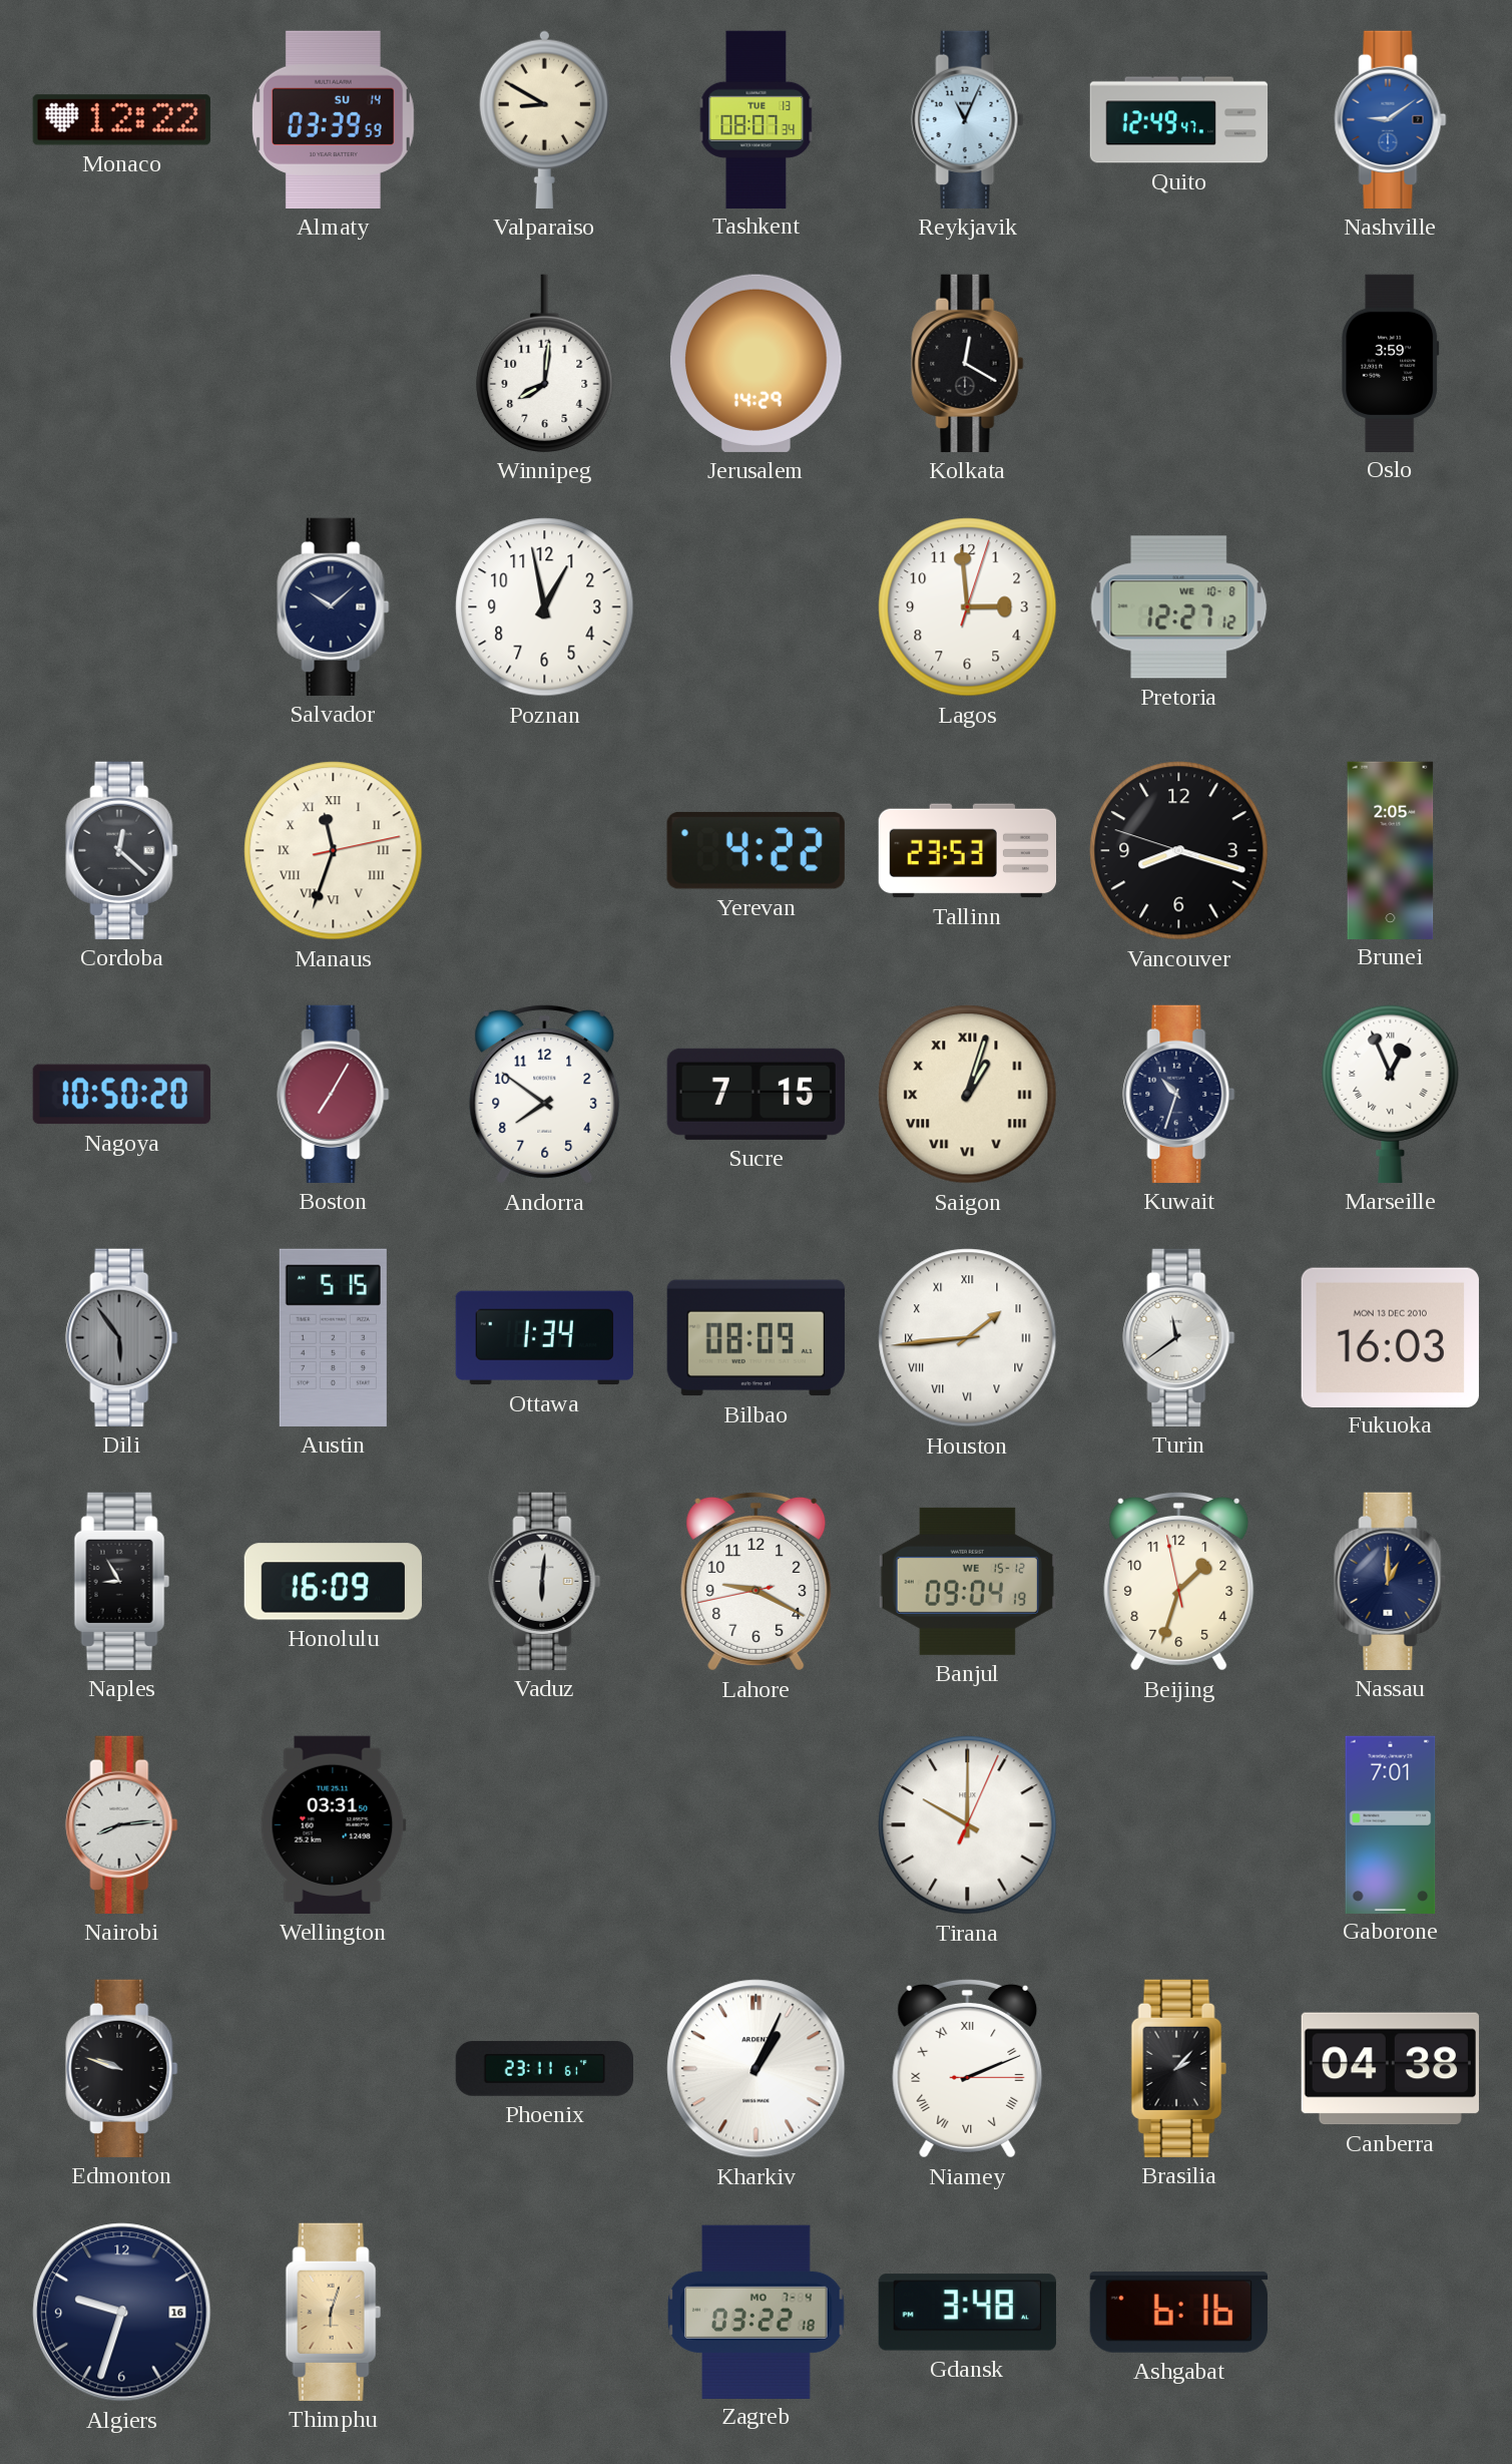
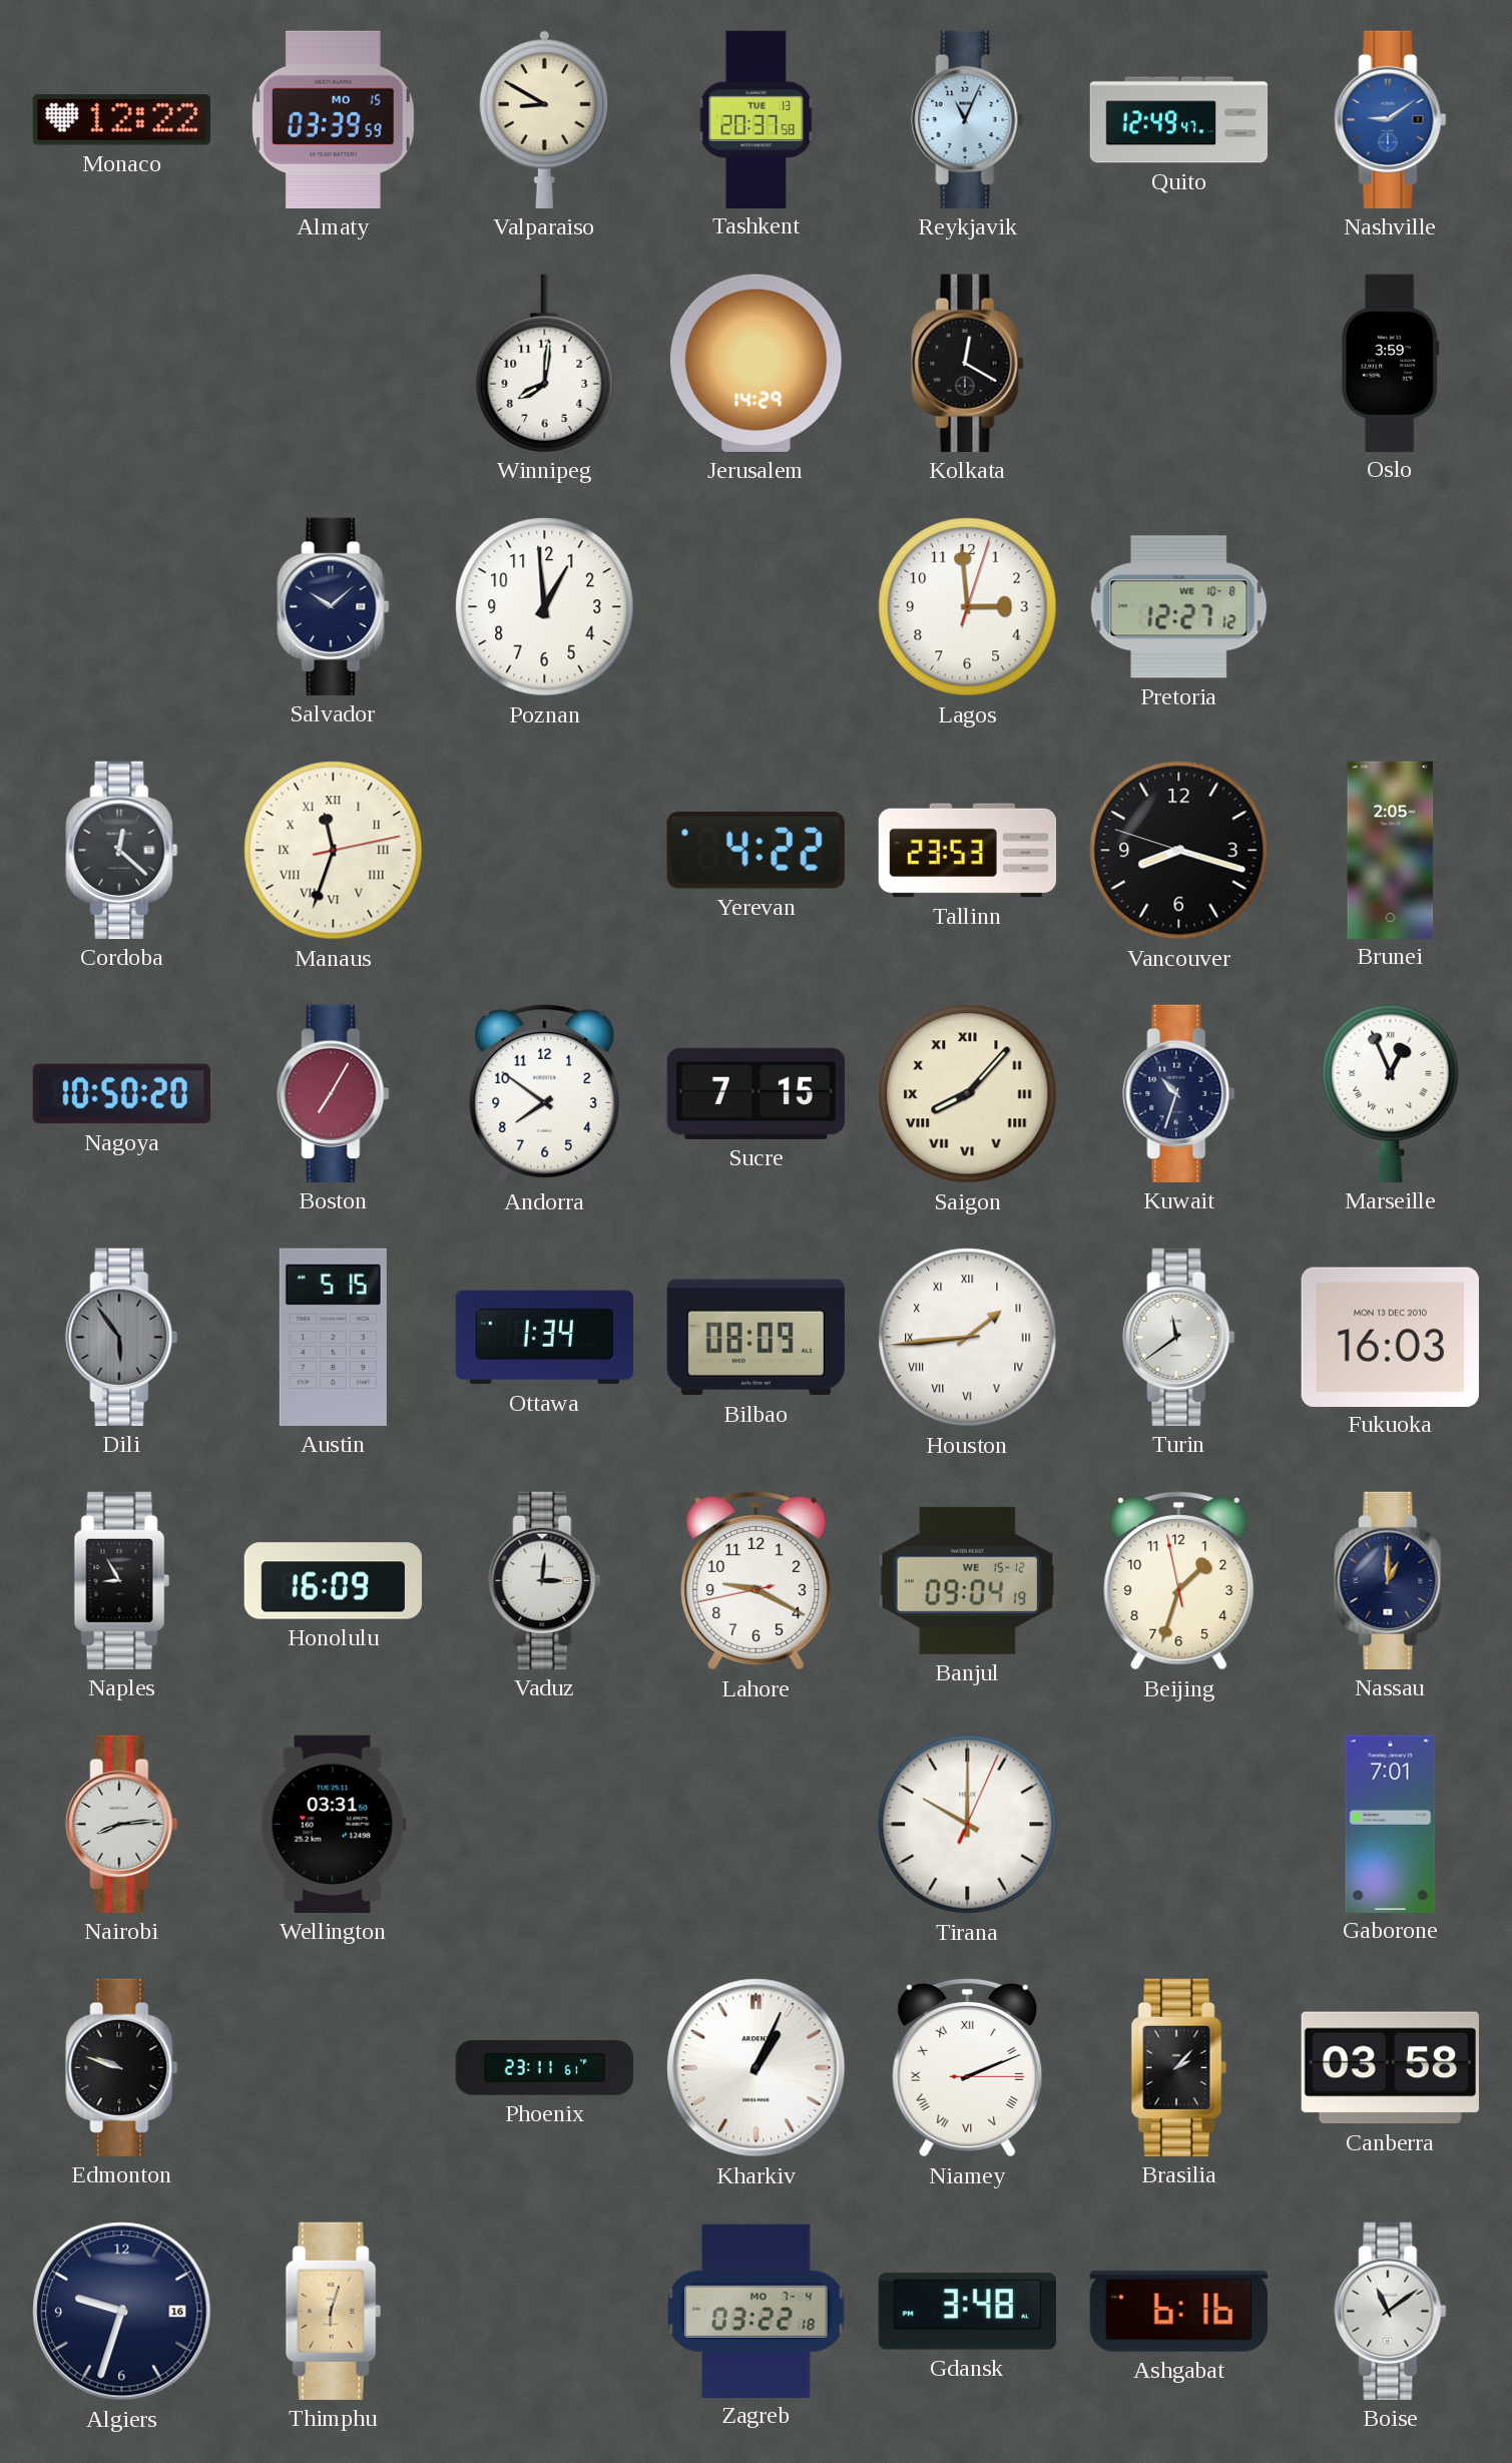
Almaty date: SU 14 -> MO 15 (333, 119)
Tashkent: 08:07 -> 20:37 (757, 119)
Poznan: 12:58 -> 12:59 (545, 607)
Saigon: 1:03 -> 8:07 (968, 1094)
Vaduz: 6:01 -> 3:01 (545, 1580)
Canberra: 04:38 -> 03:58 (1390, 2068)
Boise: none -> 11:09 (1391, 2311)
